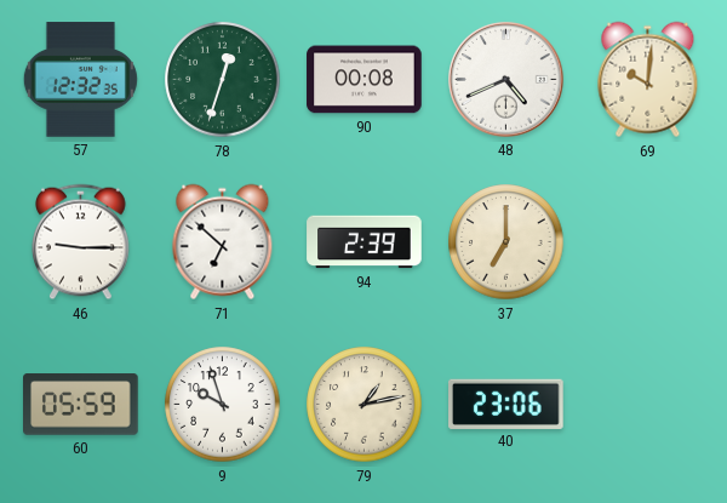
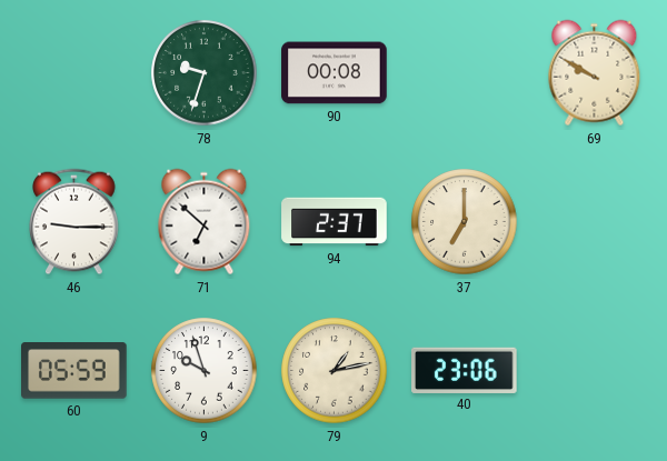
57: 12:32 -> none (80, 80)
78: 12:33 -> 9:33 (205, 73)
48: 4:41 -> none (506, 80)
69: 10:01 -> 9:50 (595, 73)
94: 2:39 -> 2:37 (335, 222)
